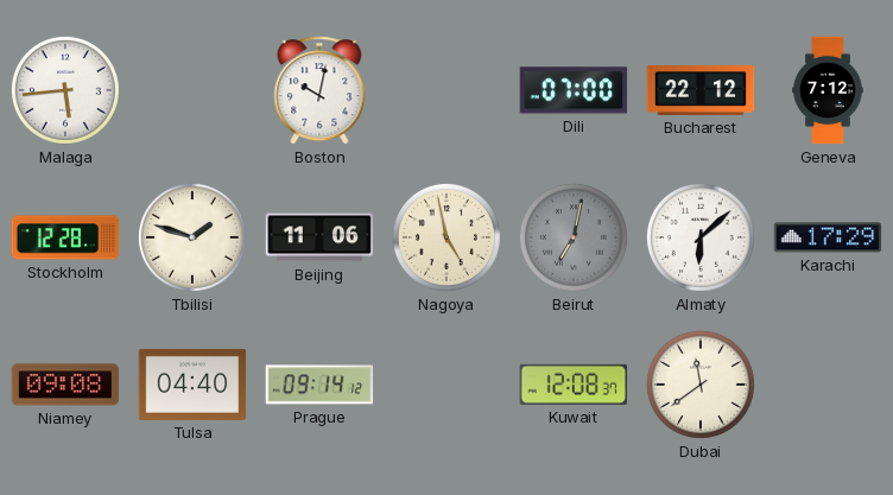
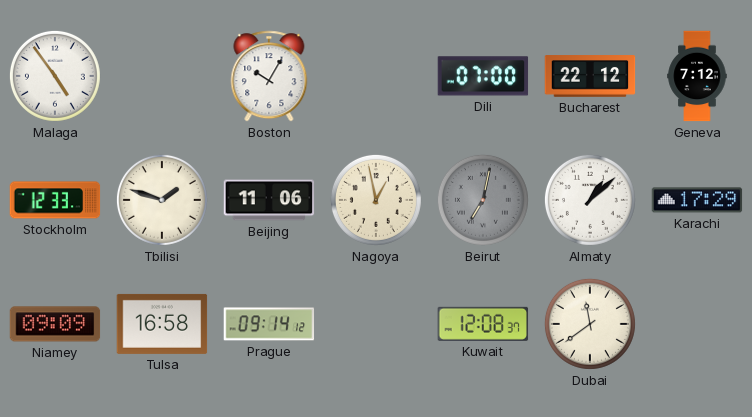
Malaga: 5:44 -> 4:54 (55, 76)
Boston: 10:02 -> 10:05 (269, 76)
Stockholm: 12:28 -> 12:33 (55, 200)
Nagoya: 4:58 -> 12:58 (376, 200)
Almaty: 6:08 -> 1:08 (590, 200)
Niamey: 09:08 -> 09:09 (55, 324)
Tulsa: 04:40 -> 16:58 (162, 324)
